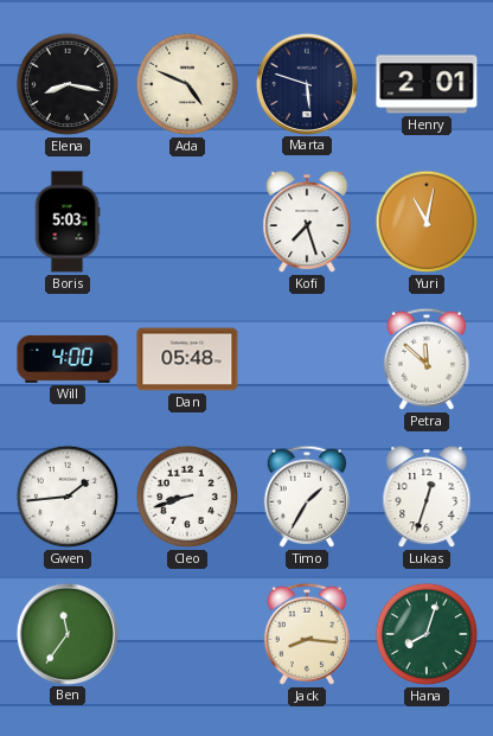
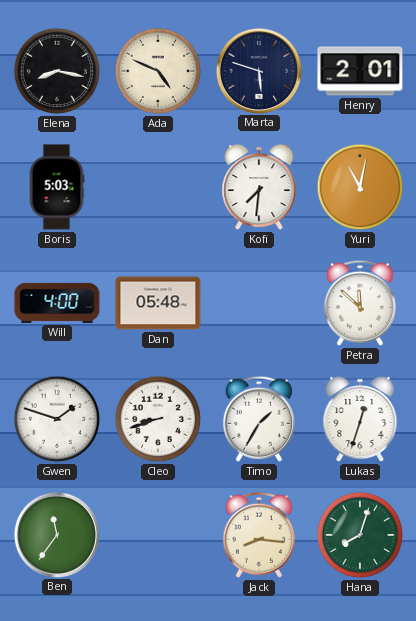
Kofi: 7:27 -> 7:31 (259, 187)
Gwen: 1:44 -> 1:48 (57, 419)
